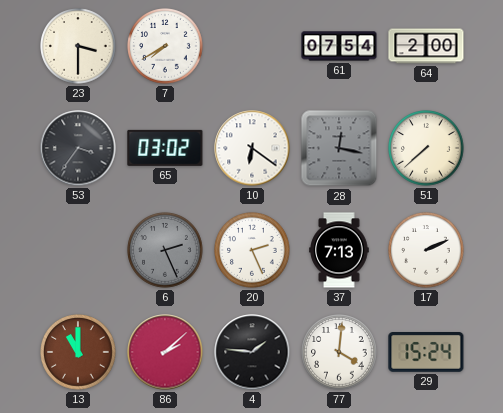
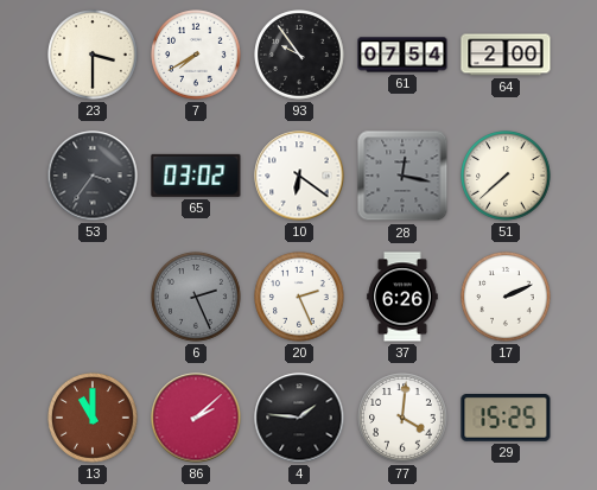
93: none -> 9:54 (299, 55)
37: 7:13 -> 6:26 (402, 297)
29: 15:24 -> 15:25 (506, 419)
